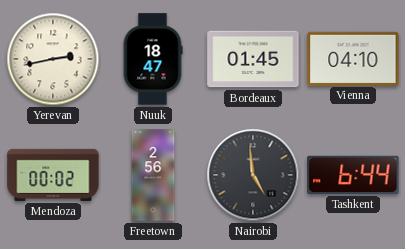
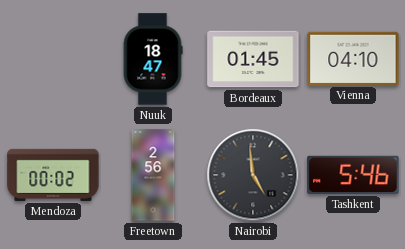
Yerevan: 2:43 -> none (53, 59)
Tashkent: 6:44 -> 5:46 (353, 175)
